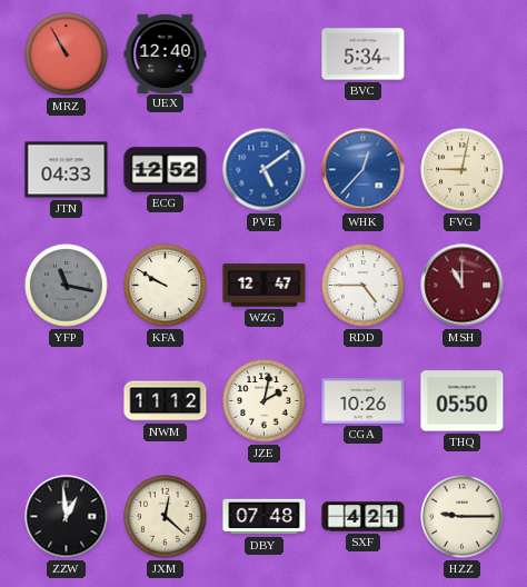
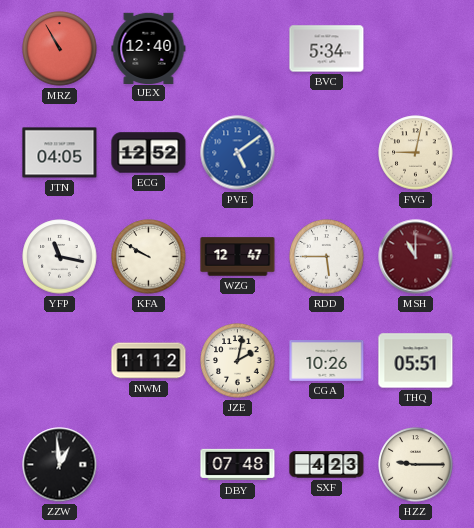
JTN: 04:33 -> 04:05 (60, 153)
WHK: 12:37 -> none (364, 170)
YFP dial: grey -> white (60, 257)
RDD: 4:45 -> 5:45 (327, 257)
THQ: 05:50 -> 05:51 (416, 361)
JXM: 12:22 -> none (166, 517)
SXF: 4:21 -> 4:23 (327, 465)
